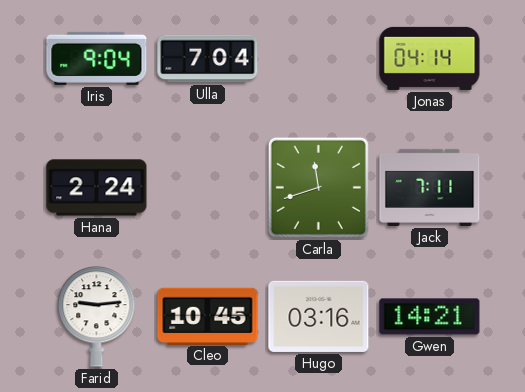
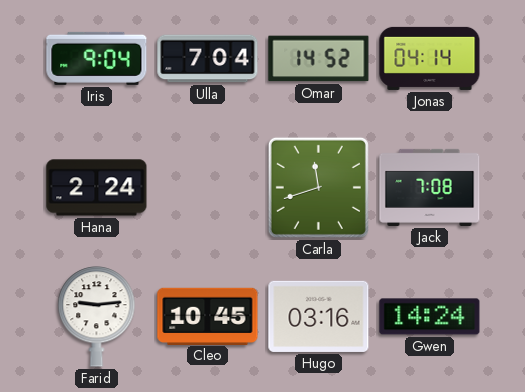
Omar: none -> 14:52 (319, 59)
Jack: 7:11 -> 7:08 (430, 187)
Gwen: 14:21 -> 14:24 (430, 317)
